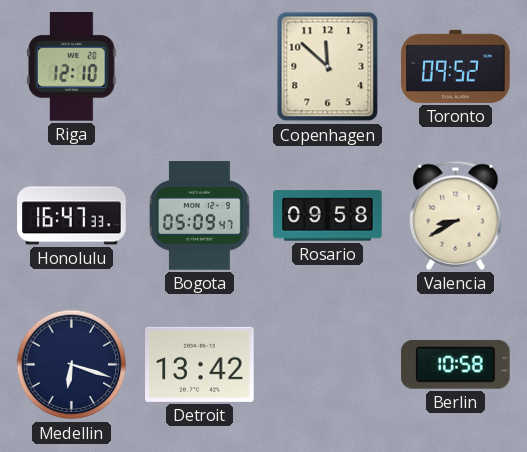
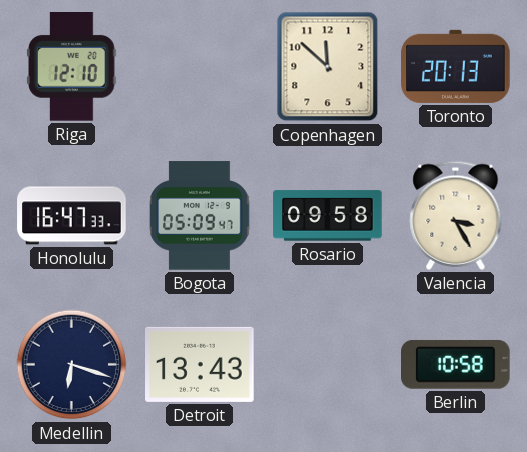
Toronto: 09:52 -> 20:13 (456, 66)
Valencia: 8:40 -> 3:25 (456, 215)
Detroit: 13:42 -> 13:43 (200, 364)
